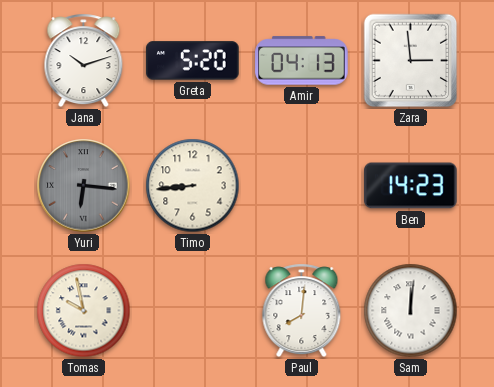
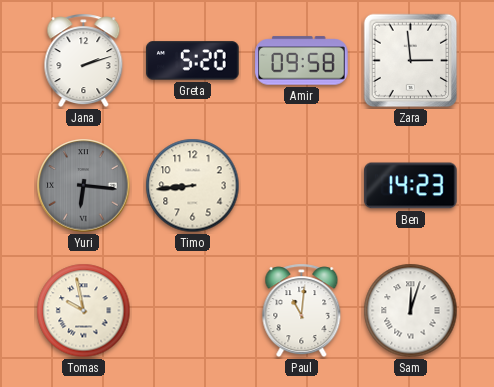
Jana: 10:12 -> 2:12 (84, 61)
Amir: 04:13 -> 09:58 (302, 61)
Paul: 8:01 -> 11:01 (302, 311)
Sam: 12:01 -> 12:03 (411, 311)
